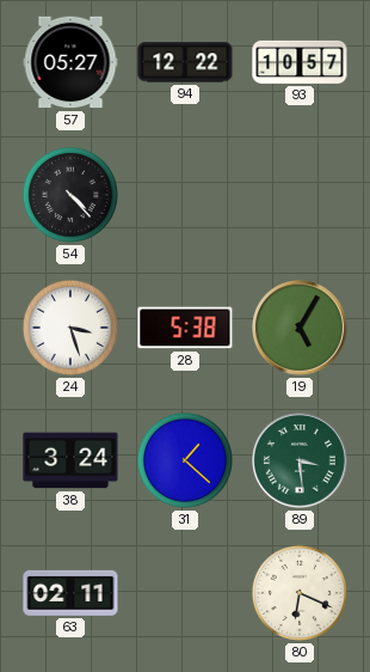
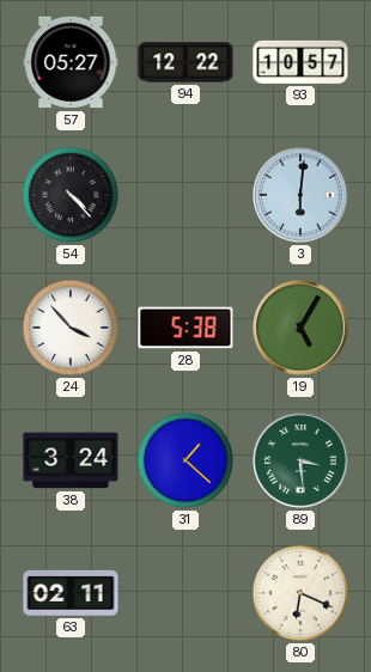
3: none -> 6:01 (302, 196)
24: 3:27 -> 3:53 (71, 328)
